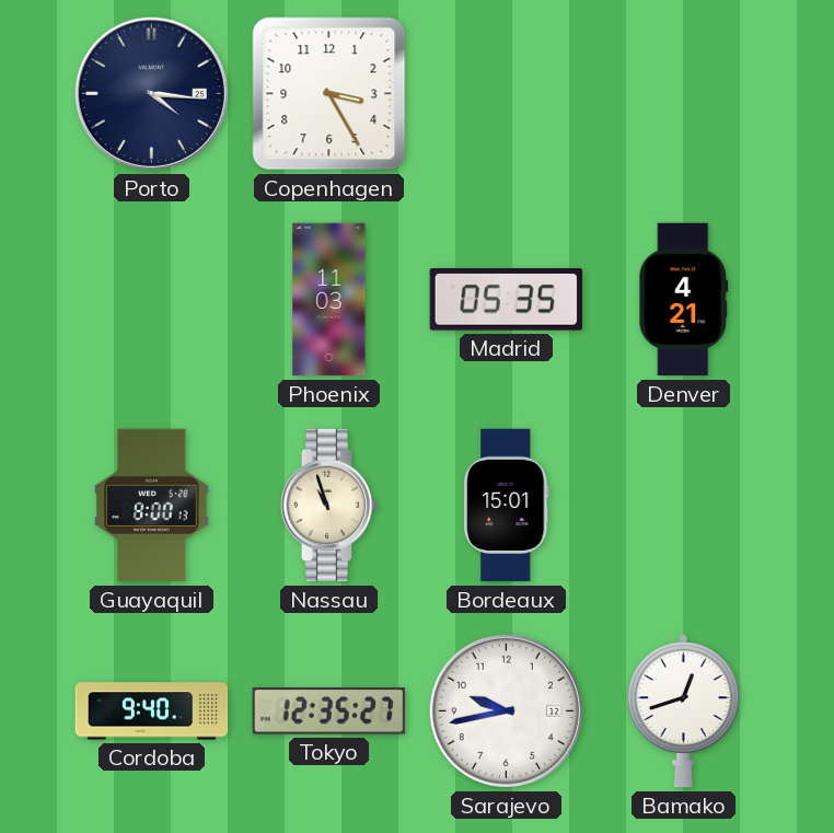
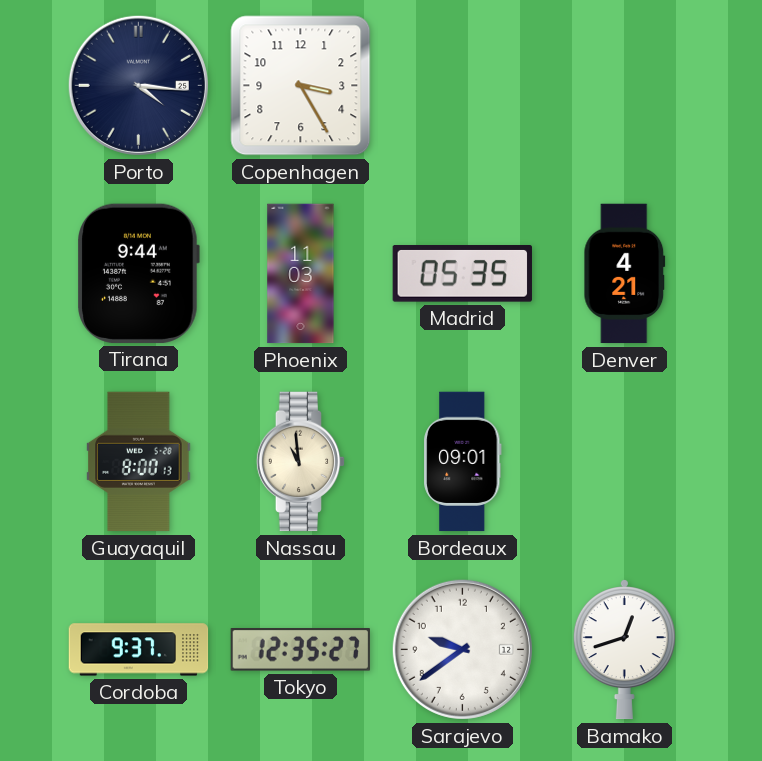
Tirana: none -> 9:44 (138, 273)
Nassau: 10:57 -> 10:59 (301, 462)
Bordeaux: 15:01 -> 09:01 (463, 462)
Cordoba: 9:40 -> 9:37 (139, 650)
Sarajevo: 9:43 -> 9:39 (462, 649)
